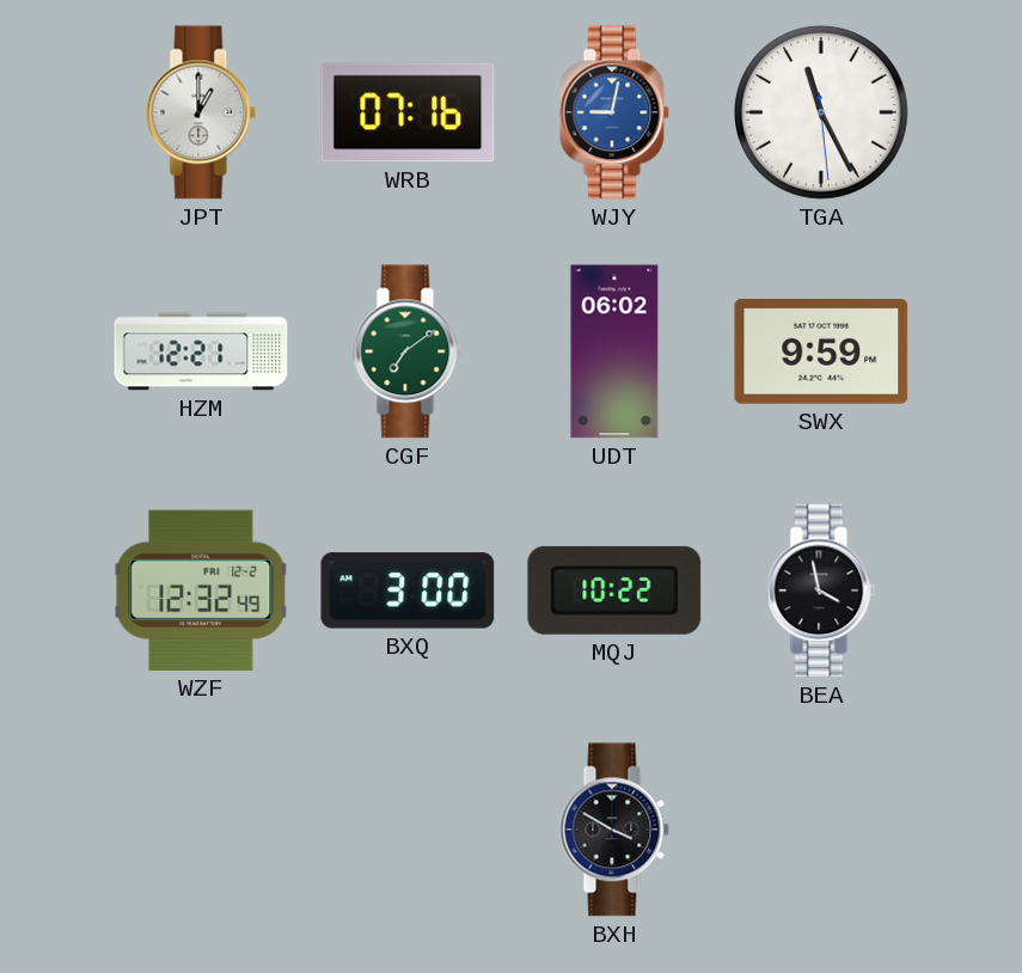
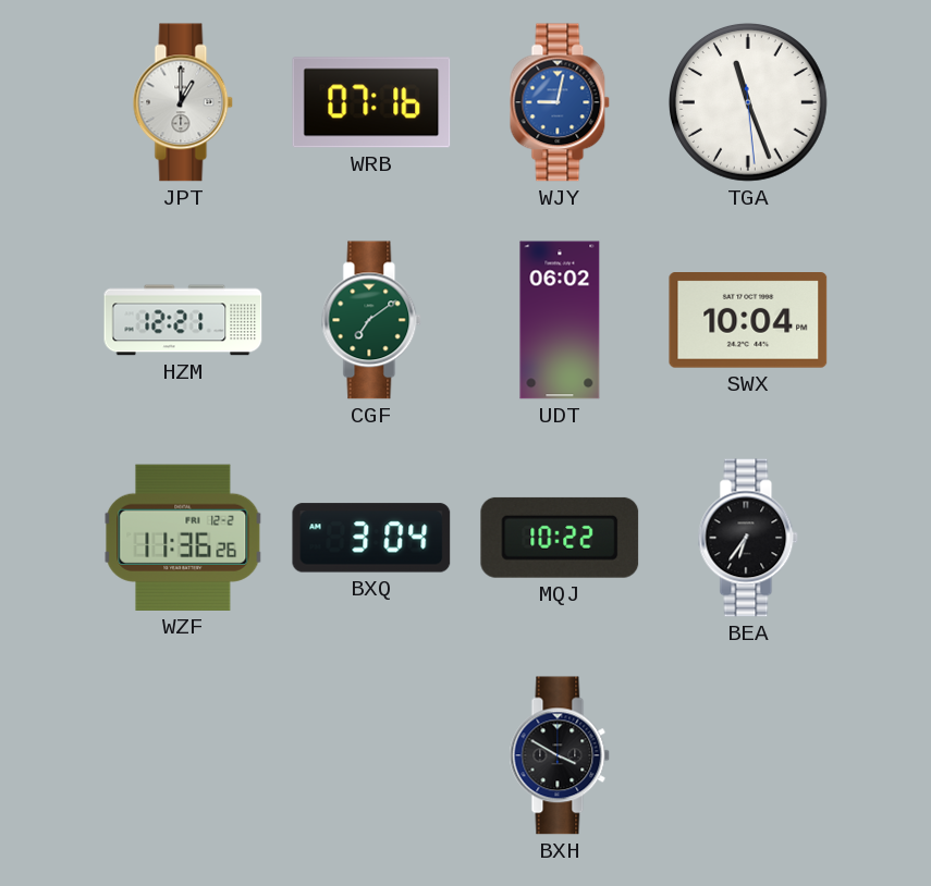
TGA: 11:25 -> 11:26 (748, 102)
SWX: 9:59 -> 10:04 (748, 321)
WZF: 12:32 -> 11:36 (183, 538)
BXQ: 3:00 -> 3:04 (371, 538)
BEA: 3:58 -> 6:36 (748, 538)
